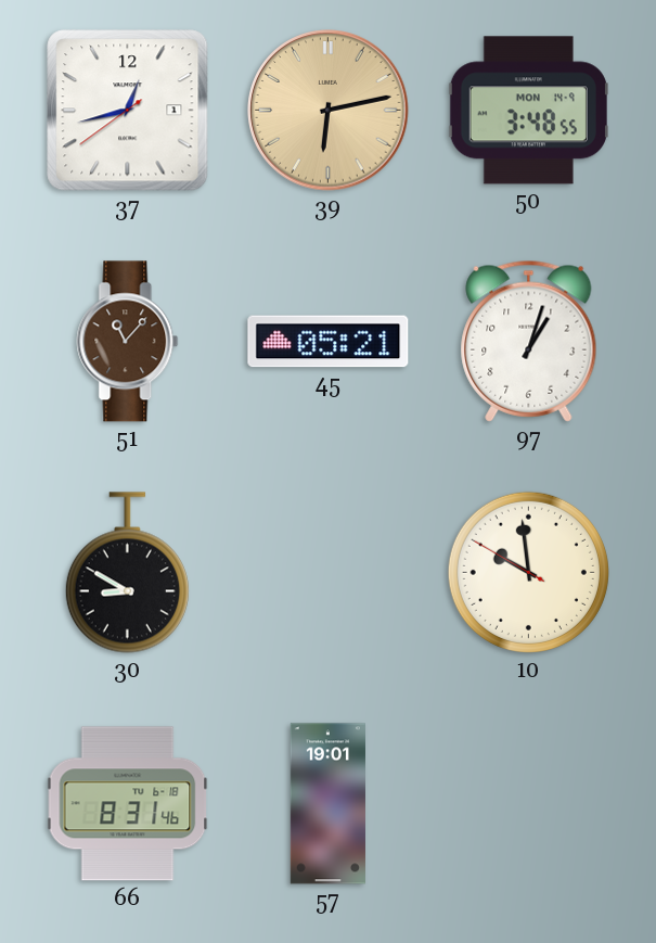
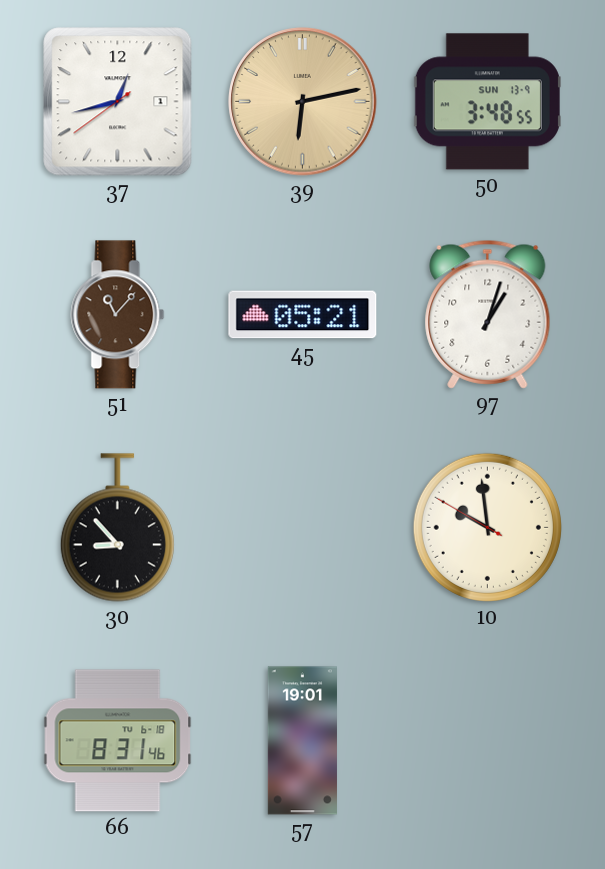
50 date: MON 14-9 -> SUN 13-9 (487, 102)
30: 8:50 -> 8:53 (117, 528)
